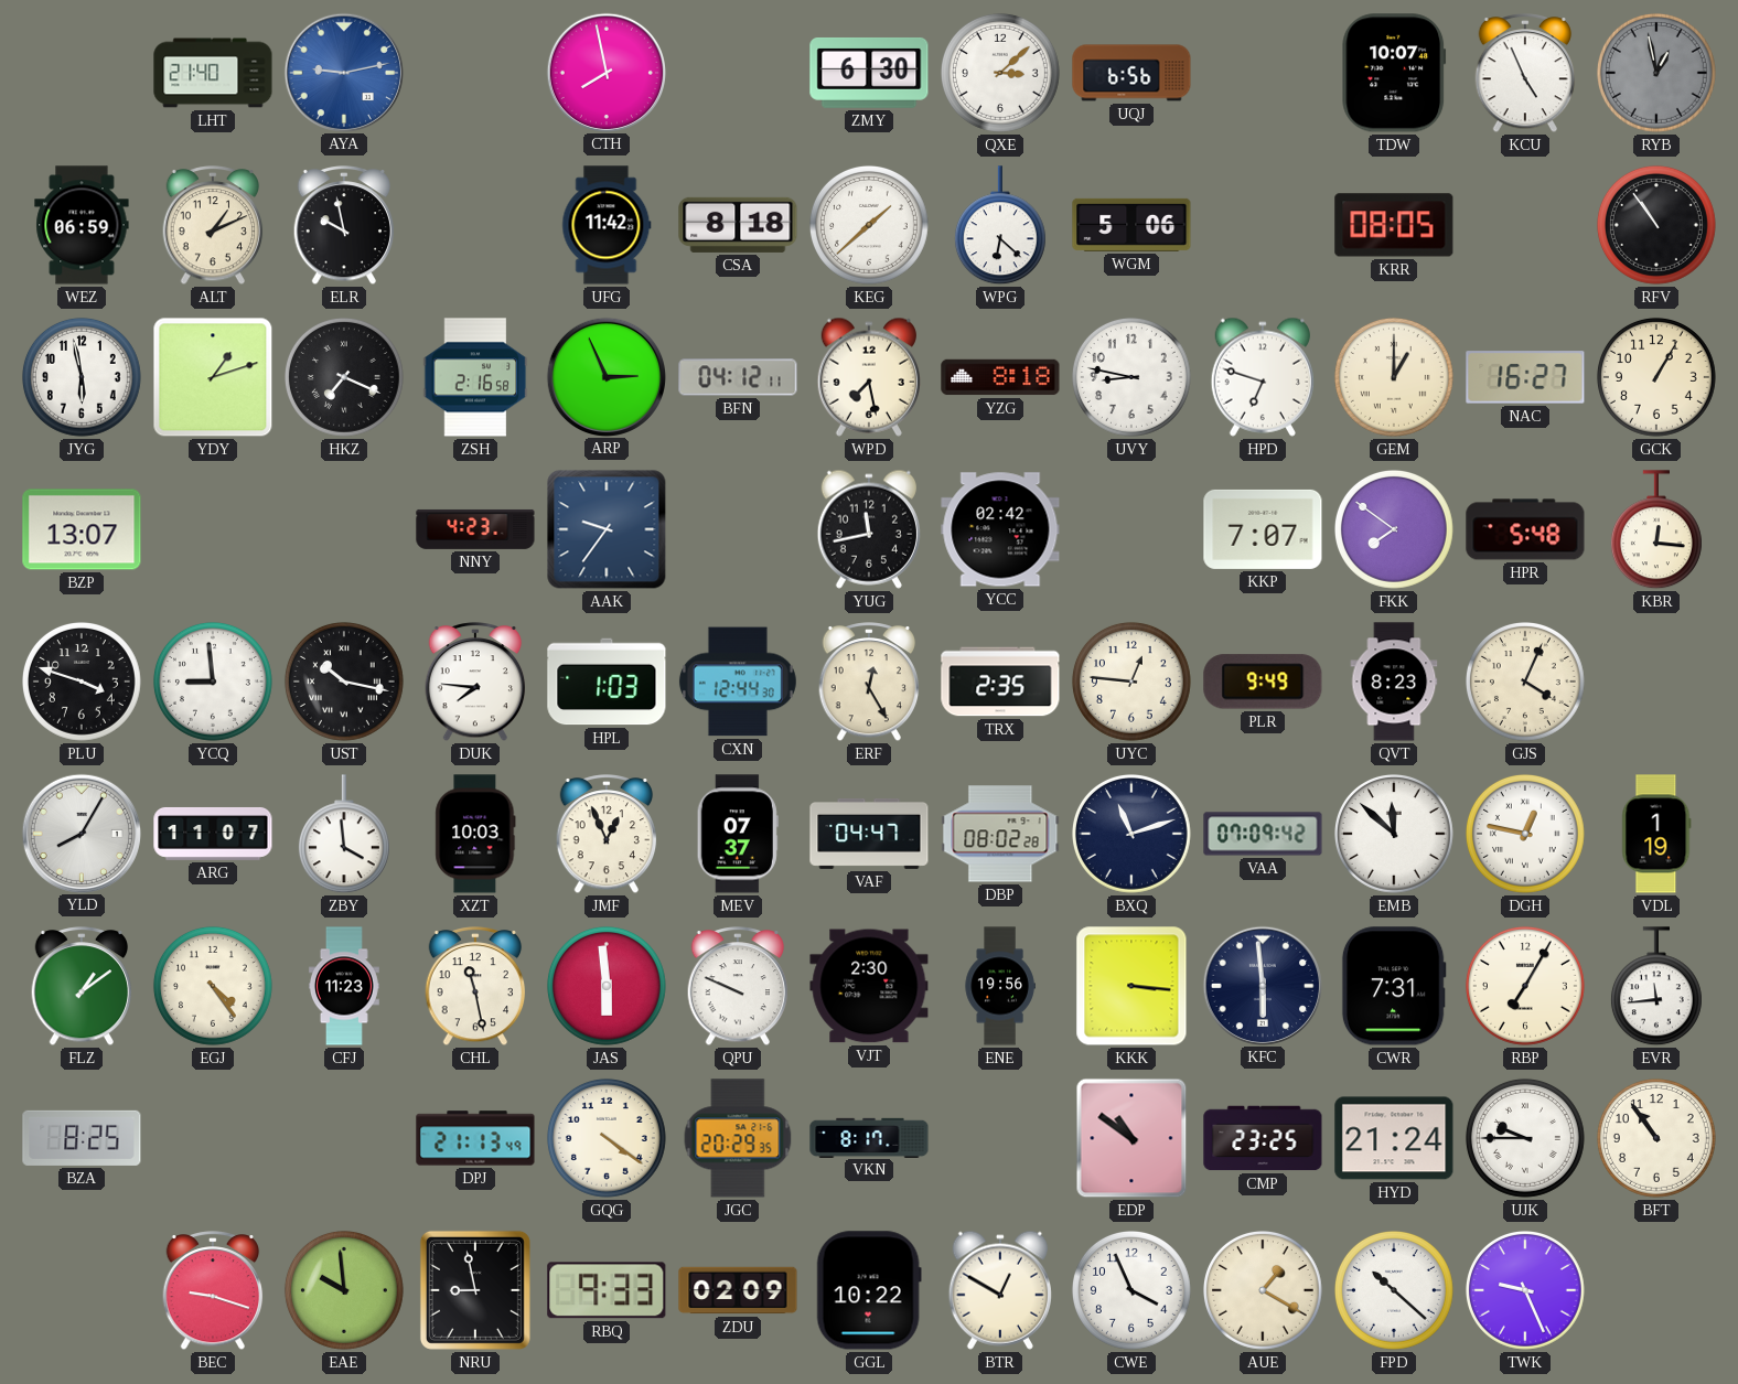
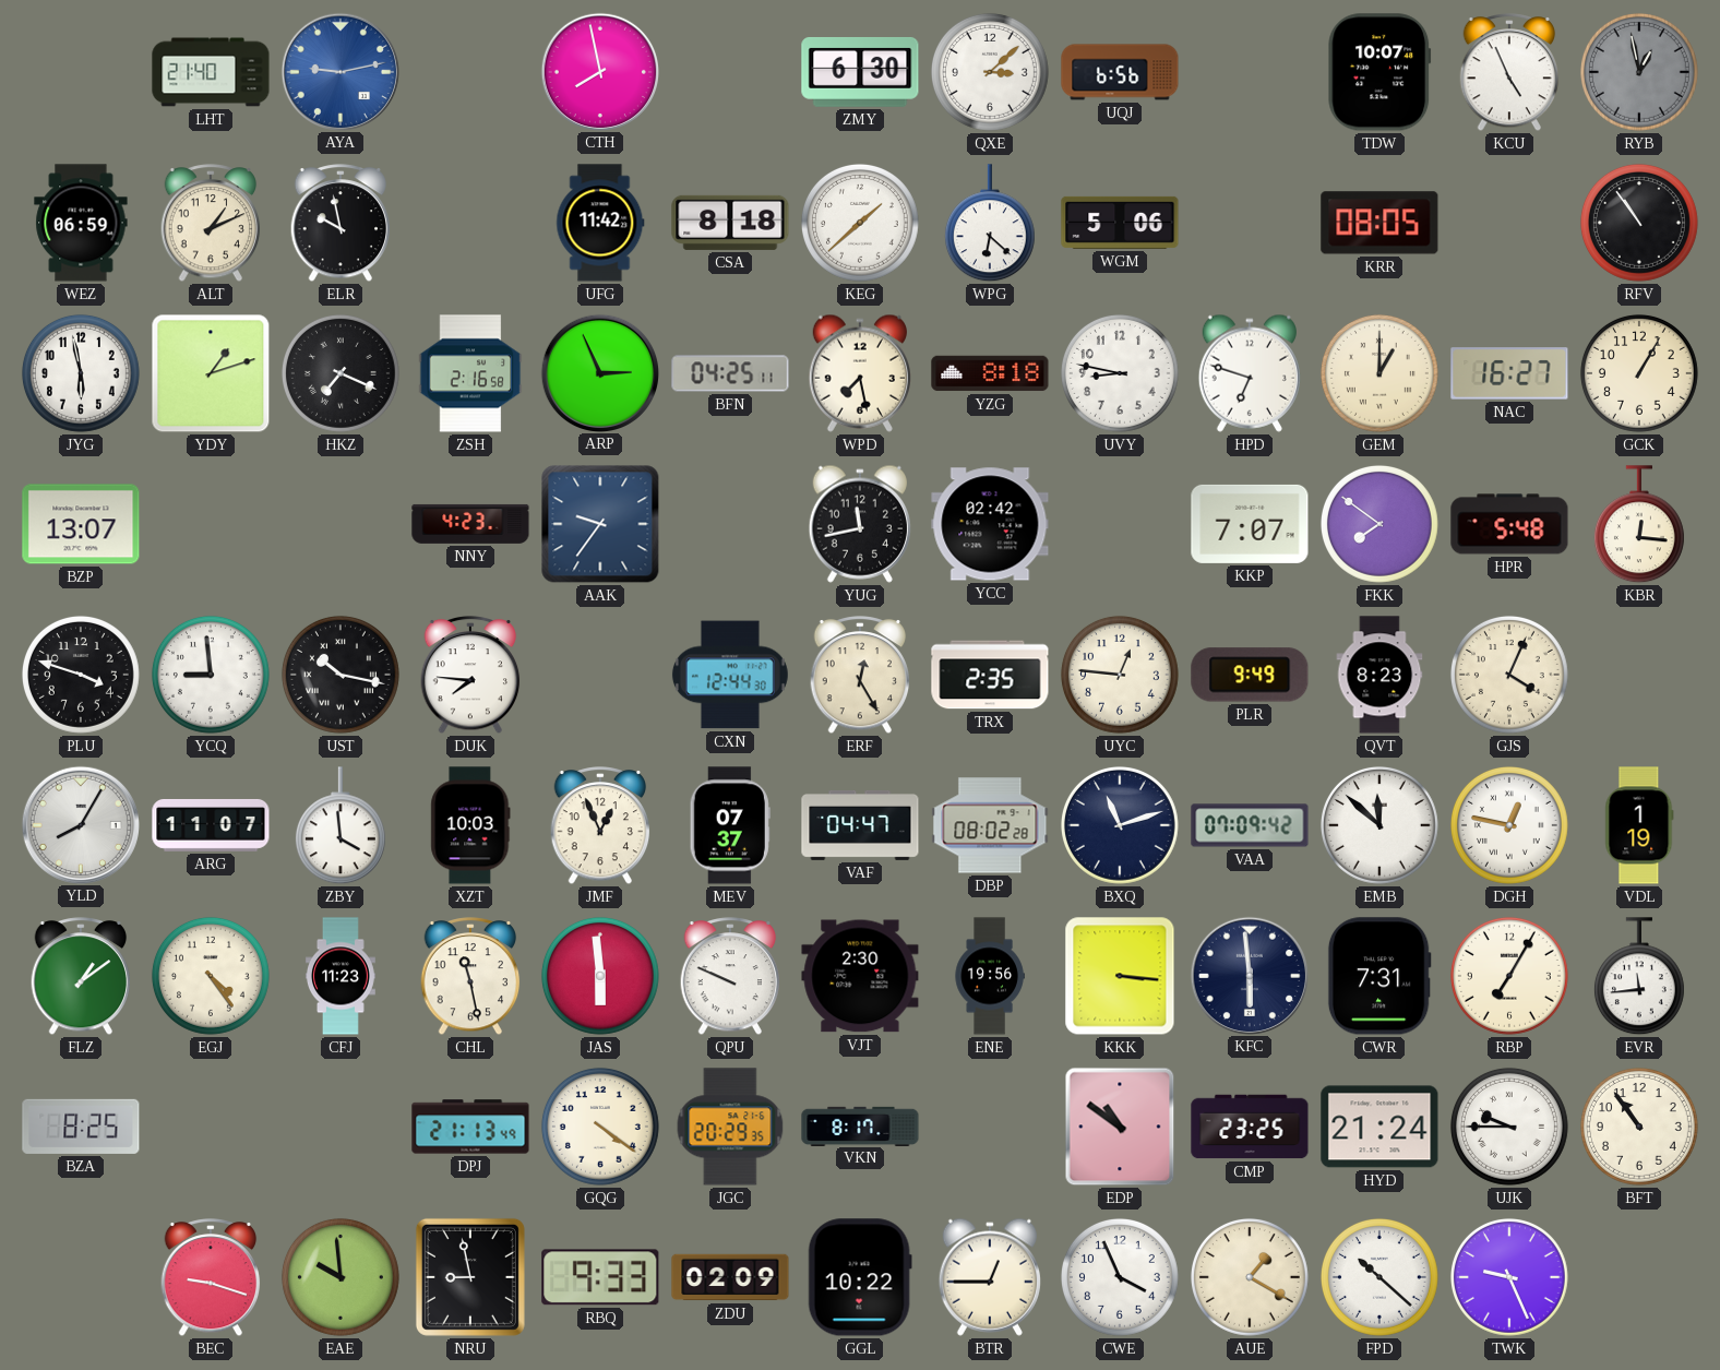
BFN: 04:12 -> 04:25 (730, 373)
HPL: 1:03 -> none (607, 682)
BTR: 12:50 -> 12:45 (990, 1277)
